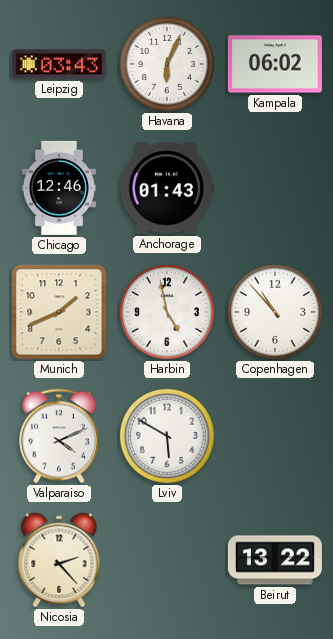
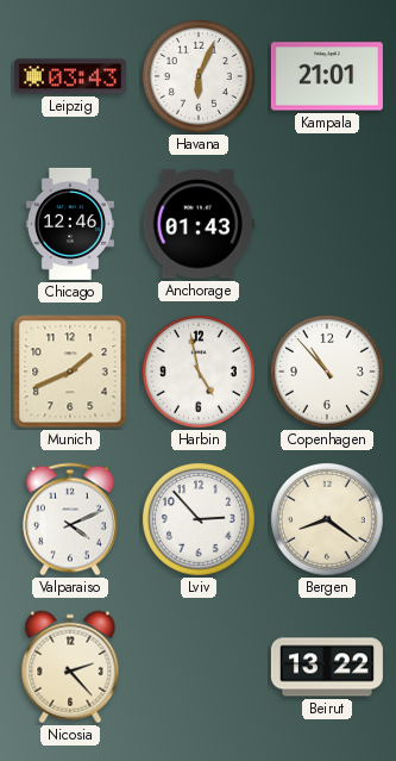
Kampala: 06:02 -> 21:01 (327, 76)
Lviv: 5:50 -> 2:53 (199, 519)
Bergen: none -> 8:21 (327, 519)
